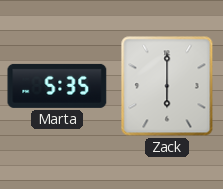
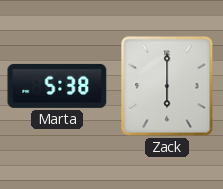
Marta: 5:35 -> 5:38 (57, 86)
